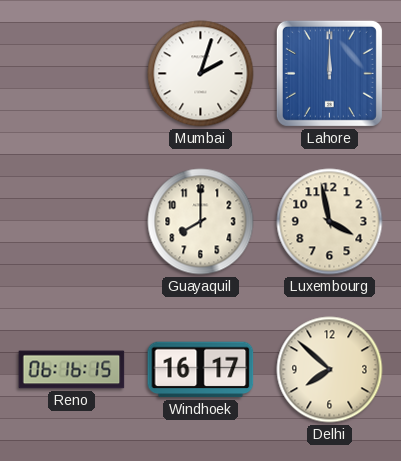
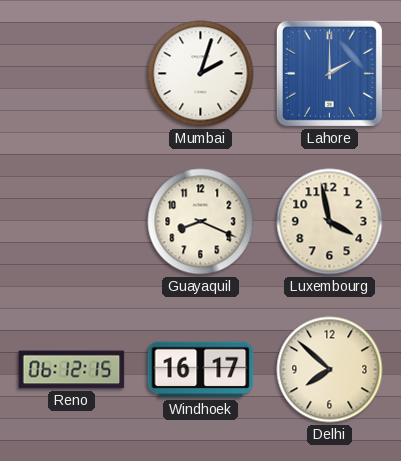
Lahore: 12:00 -> 2:00 (329, 73)
Guayaquil: 8:00 -> 8:19 (201, 222)
Reno: 06:16 -> 06:12 (72, 370)
